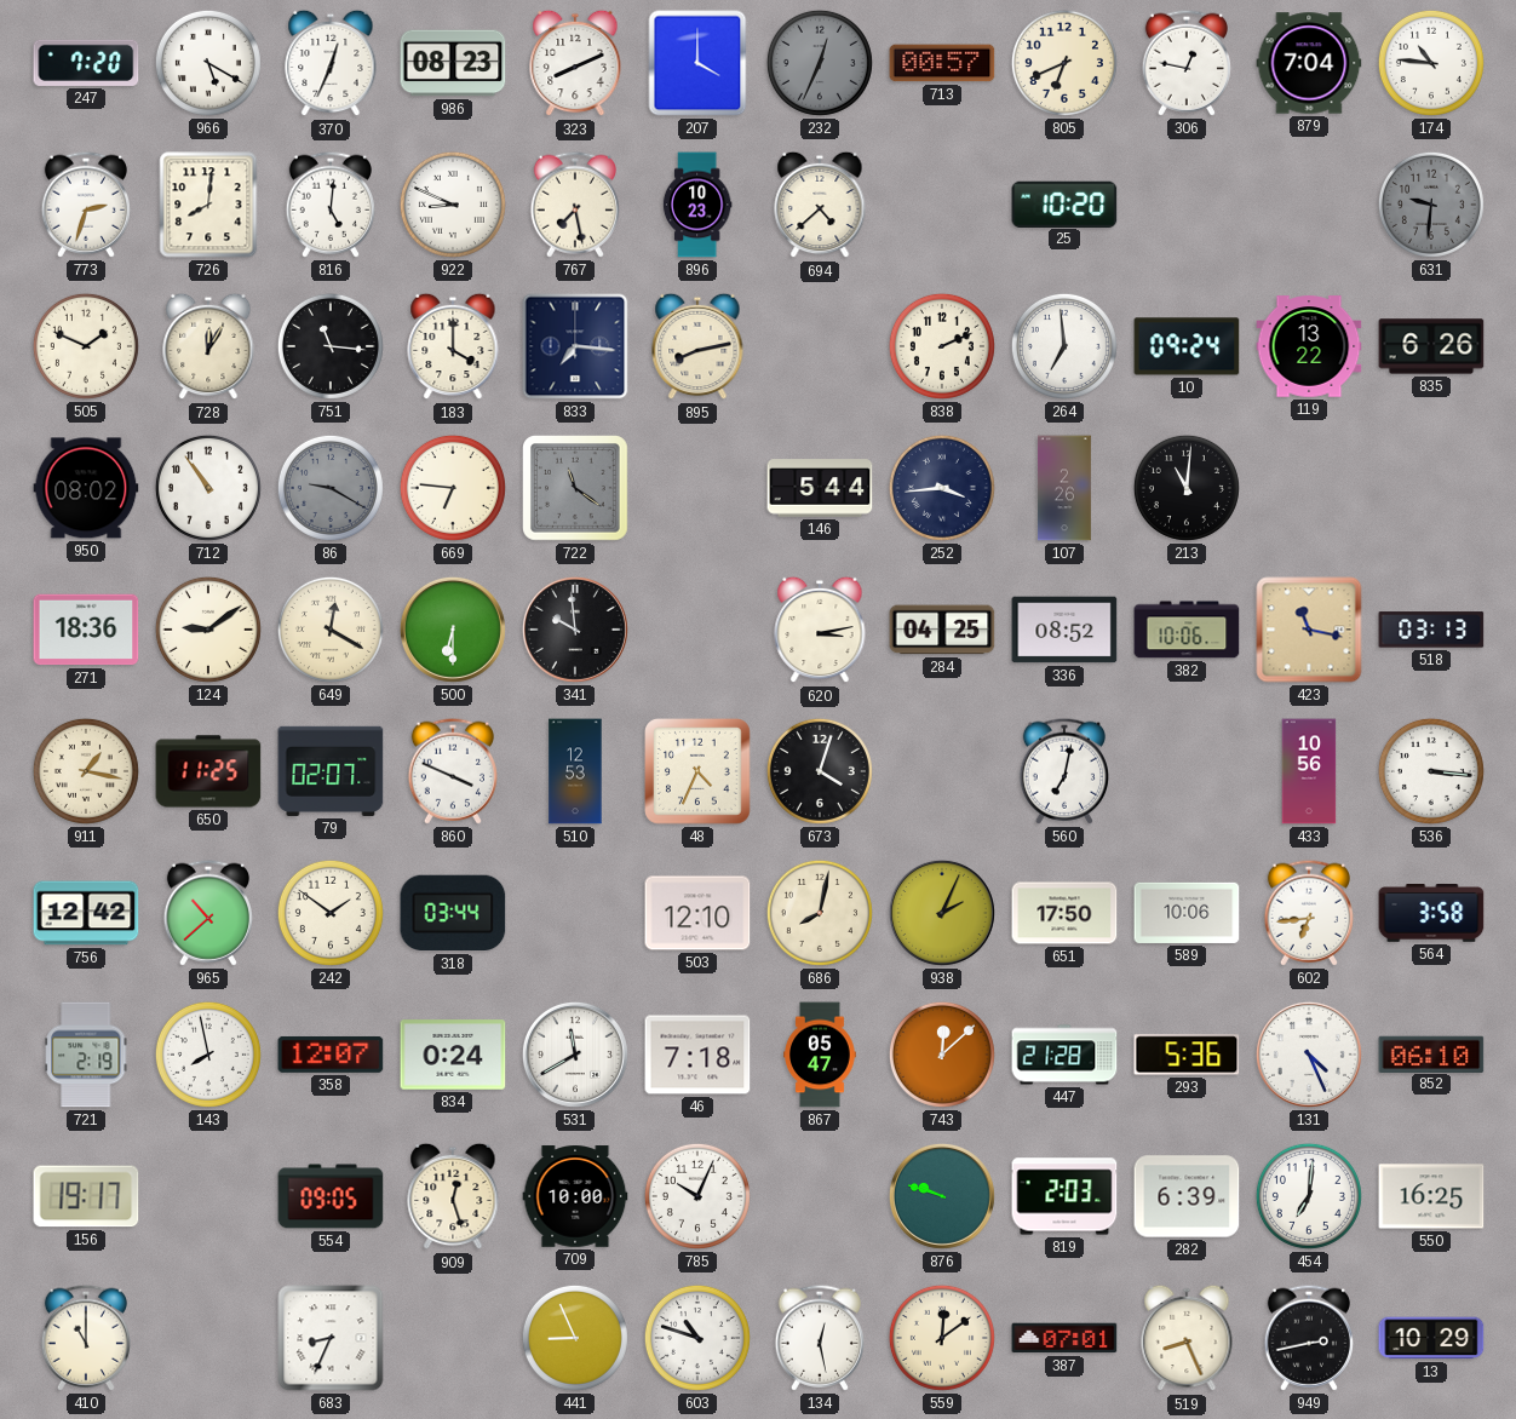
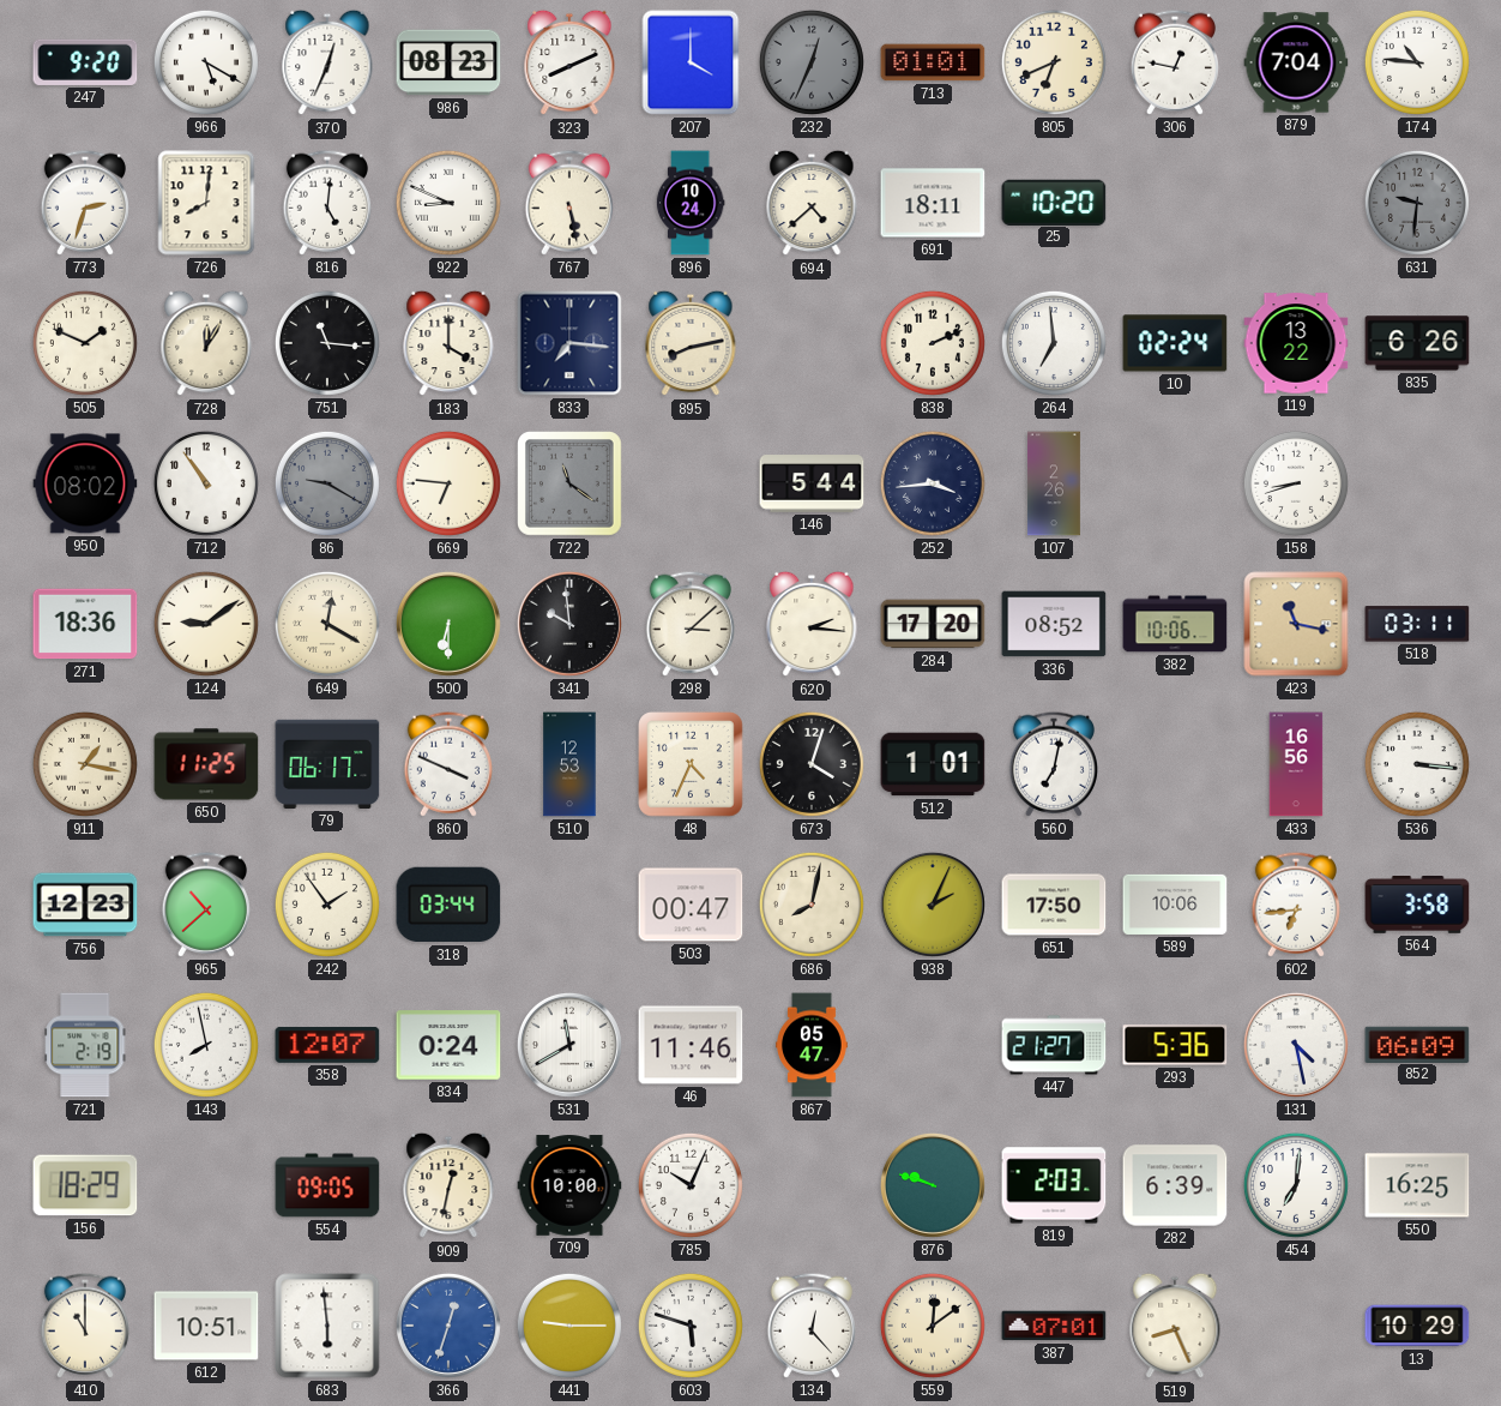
247: 7:20 -> 9:20 (85, 62)
713: 00:57 -> 01:01 (933, 62)
767: 7:28 -> 5:28 (568, 203)
896: 10:23 -> 10:24 (691, 203)
691: none -> 18:11 (933, 203)
10: 09:24 -> 02:24 (1175, 343)
213: 11:01 -> none (1187, 488)
158: none -> 8:42 (1296, 483)
298: none -> 3:08 (689, 624)
620: 3:13 -> 2:16 (812, 624)
284: 04:25 -> 17:20 (933, 624)
518: 03:13 -> 03:11 (1417, 624)
79: 02:07 -> 06:17 (327, 764)
512: none -> 1:01 (933, 764)
433: 10:56 -> 16:56 (1296, 764)
756: 12:42 -> 12:23 (85, 905)
242: 1:51 -> 1:54 (327, 905)
503: 12:10 -> 00:47 (691, 905)
46: 7:18 -> 11:46 (691, 1045)
743: 12:08 -> none (942, 1055)
447: 21:28 -> 21:27 (1054, 1045)
131: 4:26 -> 4:28 (1296, 1045)
852: 06:10 -> 06:09 (1417, 1044)
156: 19:17 -> 18:29 (85, 1185)
909: 12:27 -> 12:32 (448, 1185)
612: none -> 10:51 (206, 1326)
683: 8:34 -> 5:59 (327, 1326)
366: none -> 12:33 (448, 1326)
441: 8:56 -> 9:15 (569, 1326)
603: 10:48 -> 5:48 (691, 1326)
134: 12:28 -> 12:23 (810, 1326)
949: 2:43 -> none (1308, 1338)
